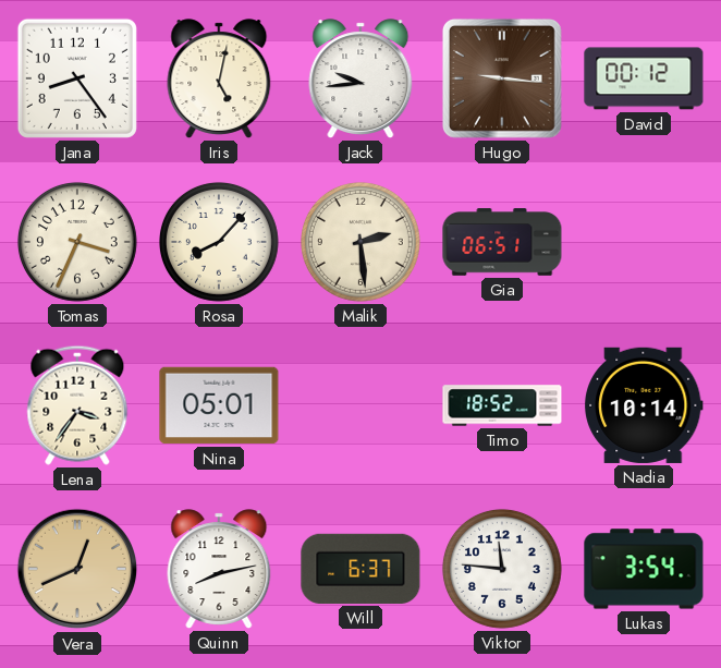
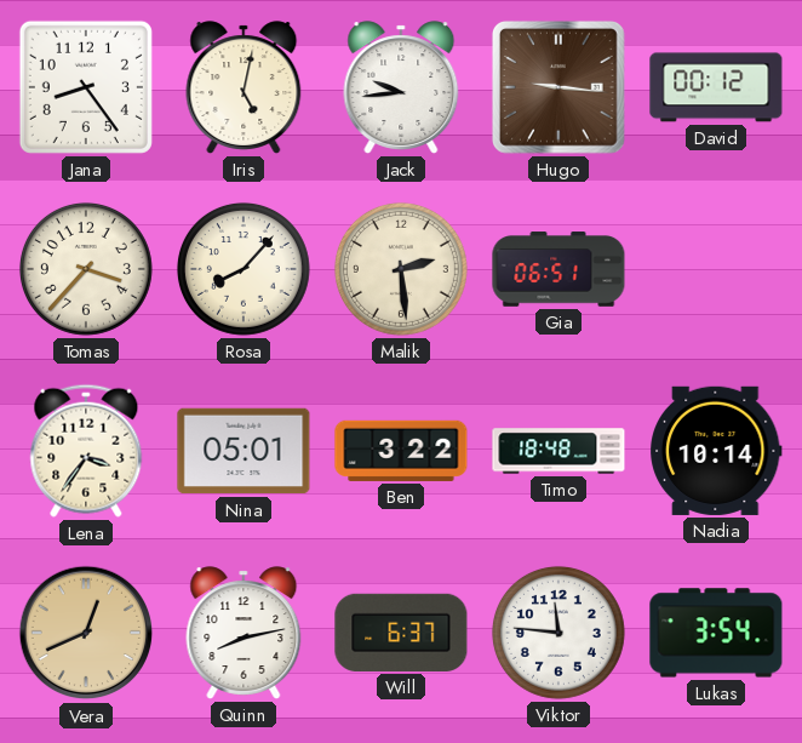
Tomas: 3:34 -> 3:37 (86, 269)
Ben: none -> 3:22 (401, 451)
Timo: 18:52 -> 18:48 (558, 451)
